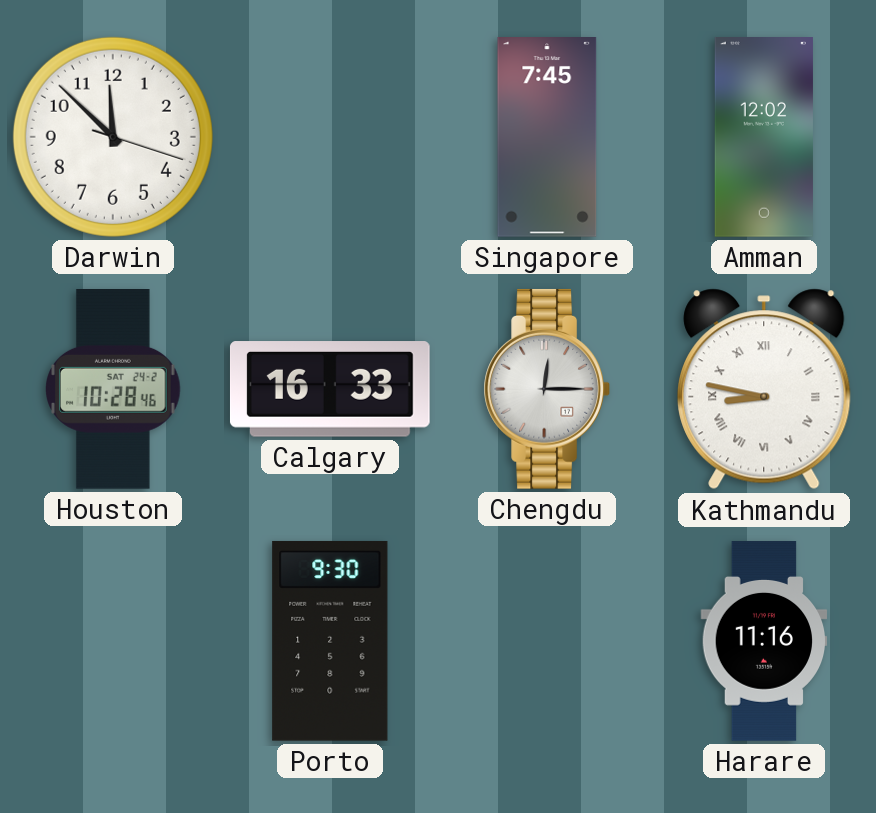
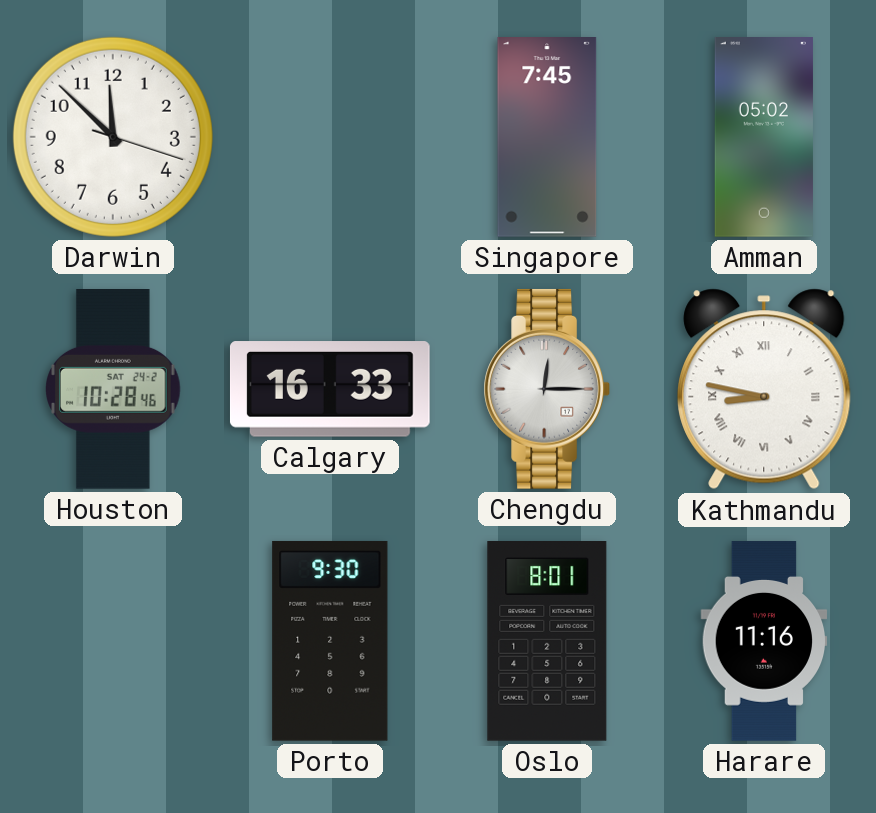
Amman: 12:02 -> 05:02 (764, 138)
Oslo: none -> 8:01 (547, 642)
